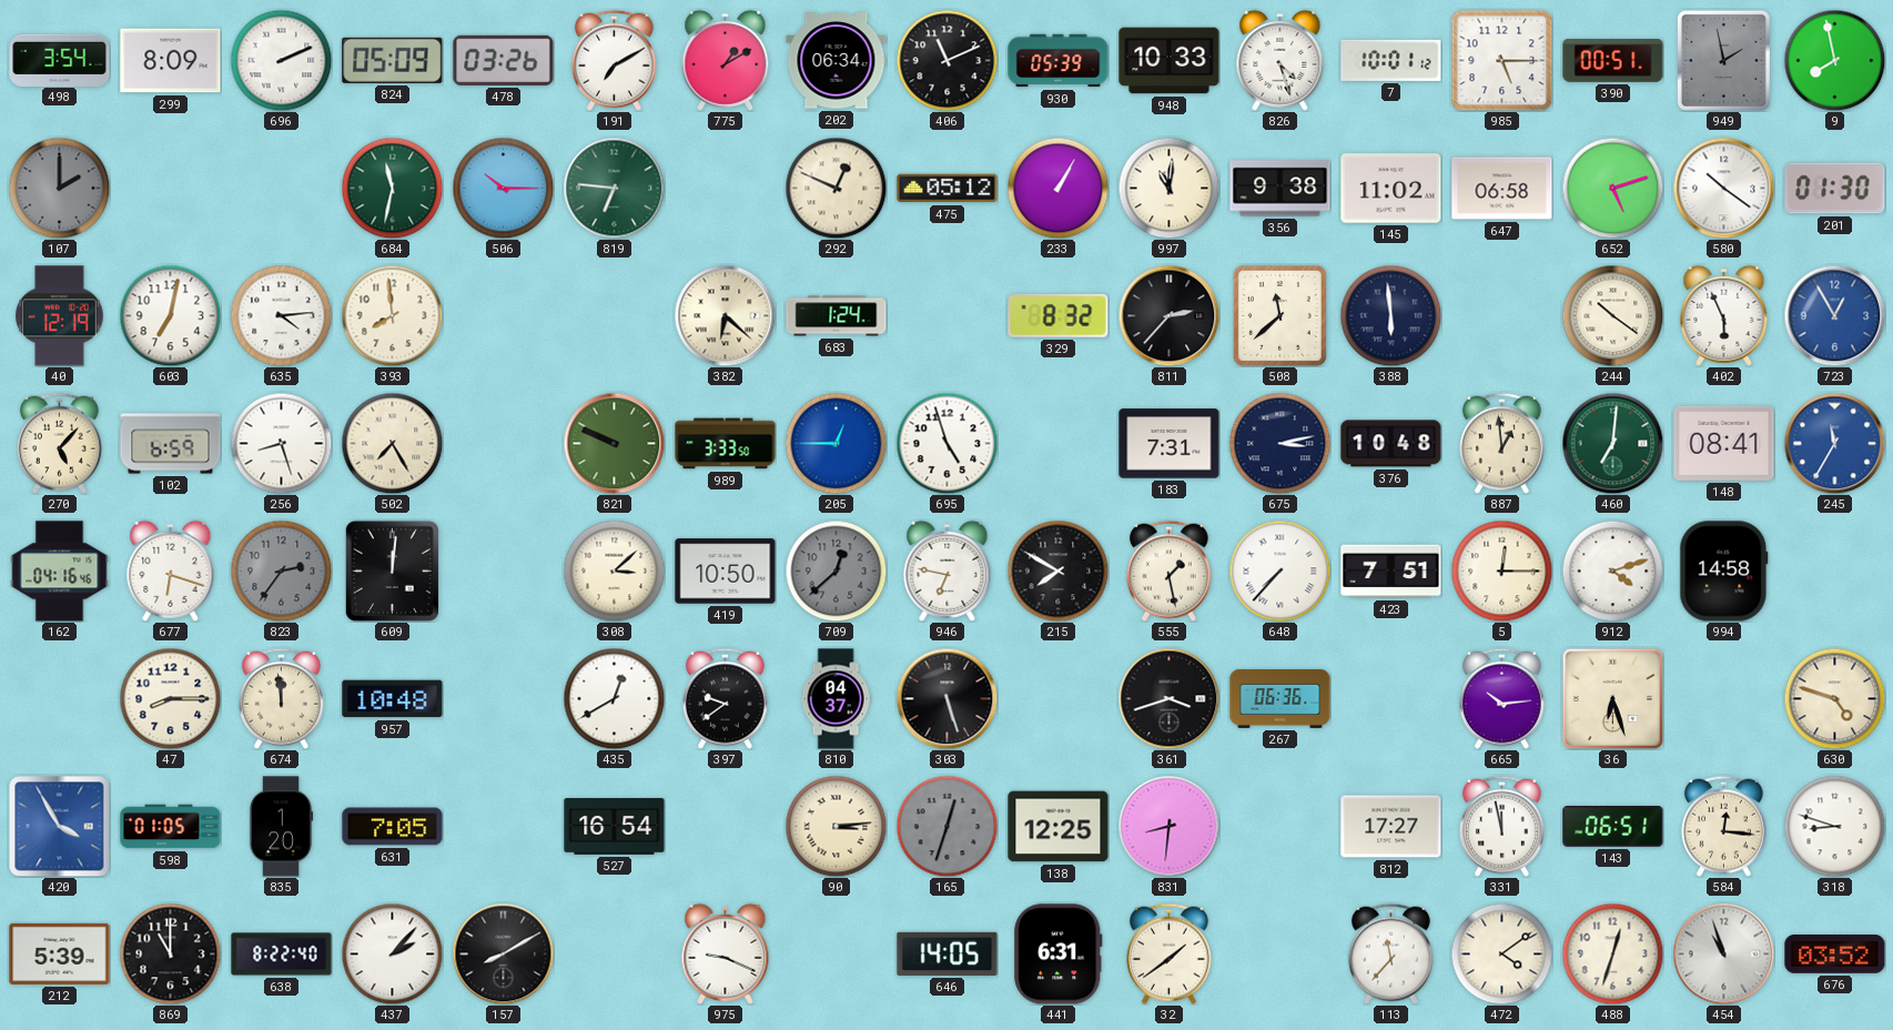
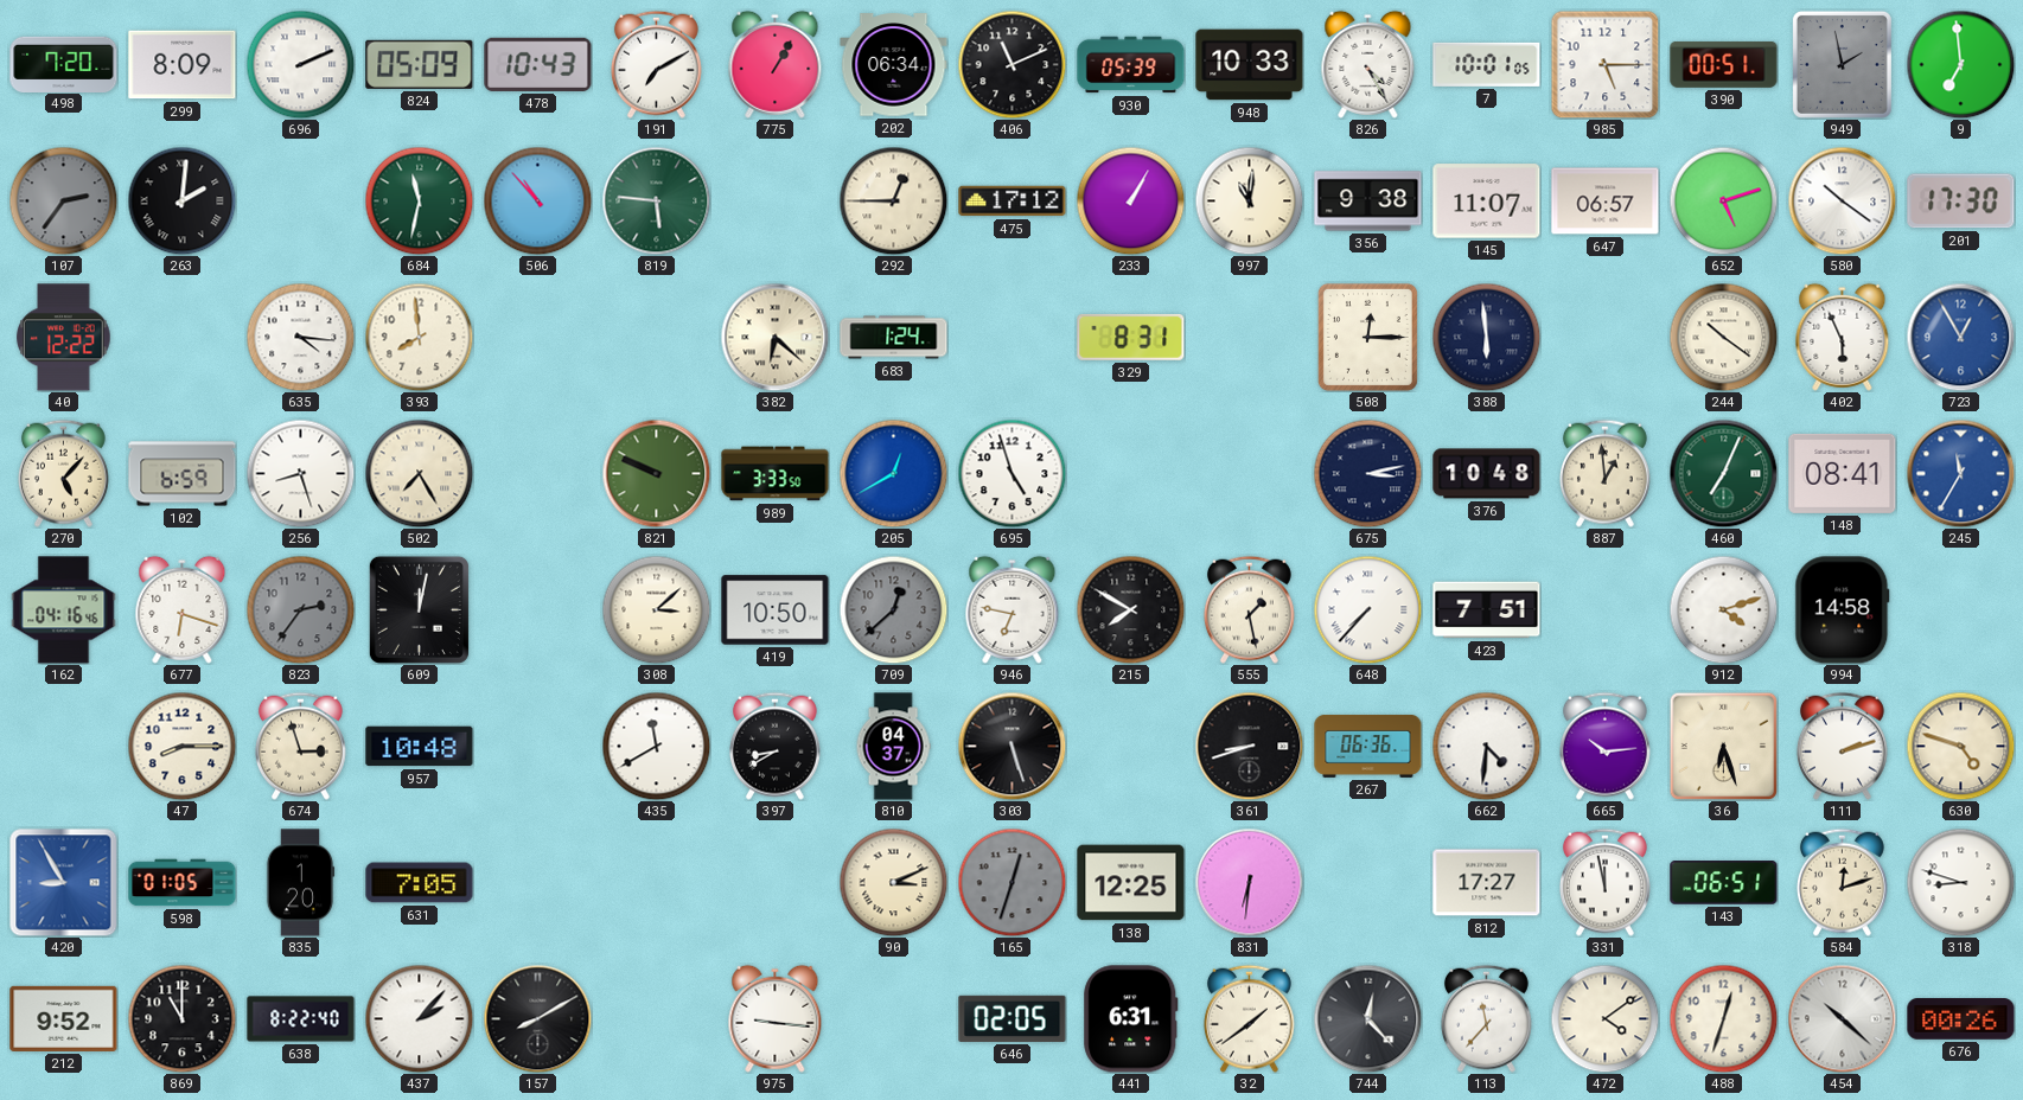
498: 3:54 -> 7:20 (64, 64)
478: 03:26 -> 10:43 (538, 64)
775: 1:10 -> 1:05 (776, 64)
826: 4:27 -> 4:25 (1368, 64)
7: 10:01:12 -> 10:01:05 (1487, 64)
9: 7:58 -> 6:59 (1960, 64)
107: 2:00 -> 2:36 (63, 200)
263: none -> 2:01 (181, 200)
506: 10:15 -> 10:53 (537, 200)
819: 6:46 -> 5:46 (656, 200)
292: 12:49 -> 12:45 (893, 200)
475: 05:12 -> 17:12 (1013, 202)
145: 11:02 -> 11:07 (1487, 202)
647: 06:58 -> 06:57 (1606, 202)
201: 01:30 -> 17:30 (1961, 202)
40: 12:19 -> 12:22 (64, 338)
603: 7:02 -> none (170, 315)
635: 4:14 -> 4:16 (300, 337)
329: 8:32 -> 8:31 (1131, 337)
811: 2:37 -> none (1168, 315)
508: 11:38 -> 12:15 (1367, 337)
205: 12:45 -> 12:40 (893, 473)
183: 7:31 -> none (1170, 444)
460: 7:01 -> 7:04 (1723, 473)
609: 12:01 -> 12:02 (419, 609)
5: 12:15 -> none (1501, 570)
674: 11:59 -> 2:57 (300, 746)
435: 12:40 -> 11:40 (656, 746)
397: 9:39 -> 8:40 (774, 746)
361: 3:42 -> 8:42 (1249, 746)
662: none -> 4:31 (1486, 746)
111: none -> 2:12 (1842, 746)
420: 3:55 -> 8:55 (63, 882)
527: 16:54 -> none (615, 827)
90: 3:14 -> 3:11 (893, 882)
831: 8:31 -> 6:31 (1249, 882)
584: 12:16 -> 12:12 (1842, 882)
212: 5:39 -> 9:52 (64, 1018)
975: 9:19 -> 9:16 (776, 1018)
646: 14:05 -> 02:05 (1013, 1018)
744: none -> 12:23 (1367, 1018)
454: 10:57 -> 10:22 (1842, 1018)
676: 03:52 -> 00:26 (1961, 1019)
